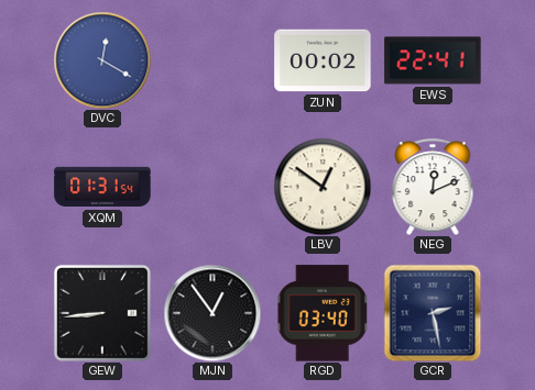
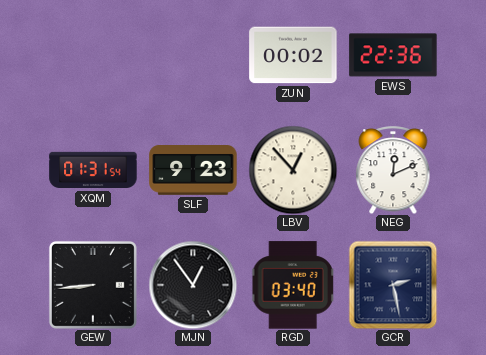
DVC: 12:20 -> none (102, 60)
EWS: 22:41 -> 22:36 (393, 55)
SLF: none -> 9:23 (193, 171)
LBV: 12:51 -> 12:53 (293, 170)
